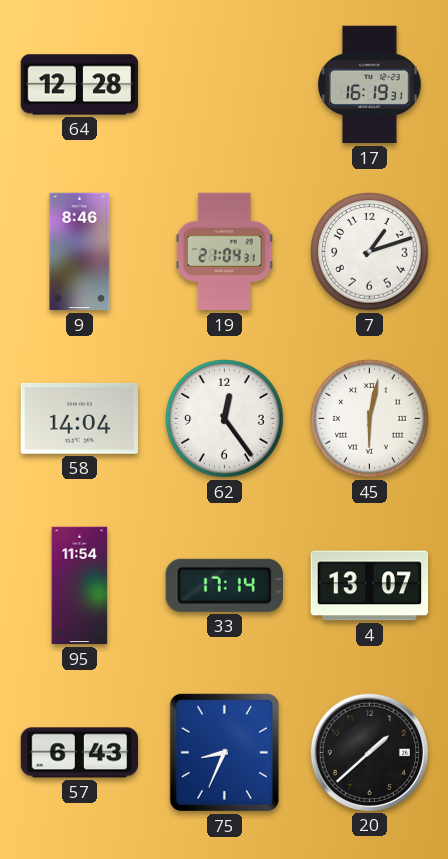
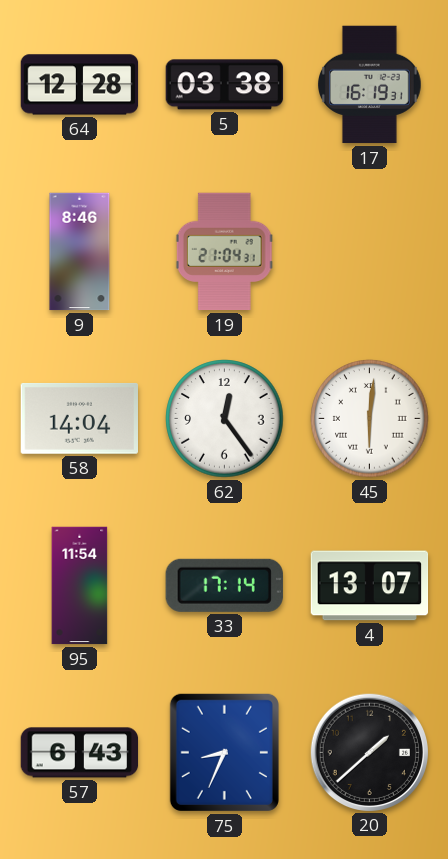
5: none -> 03:38 (225, 85)
7: 1:12 -> none (370, 252)
45: 6:02 -> 6:01 (370, 419)
